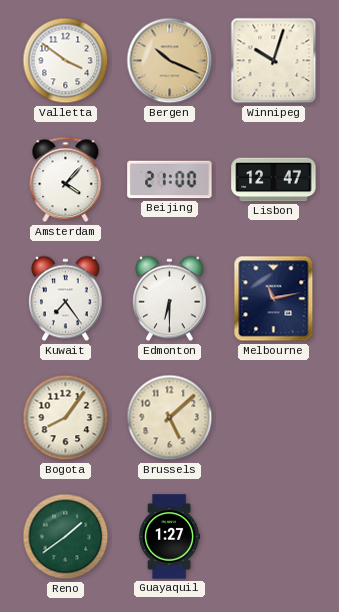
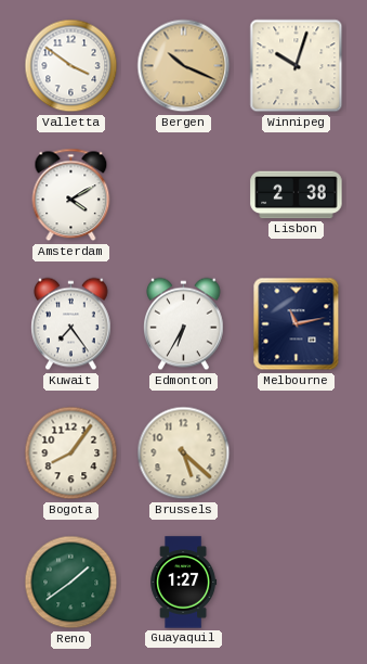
Amsterdam: 4:07 -> 4:10 (71, 195)
Beijing: 21:00 -> none (170, 180)
Lisbon: 12:47 -> 2:38 (297, 195)
Edmonton: 6:30 -> 6:35 (184, 324)
Brussels: 5:08 -> 5:22 (184, 454)
